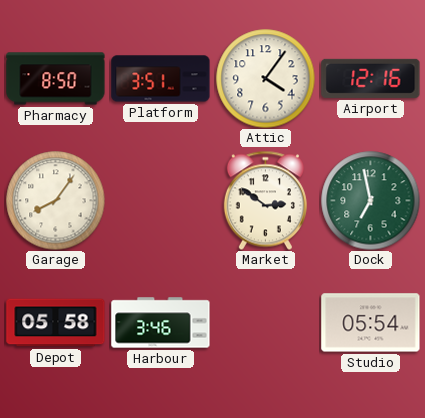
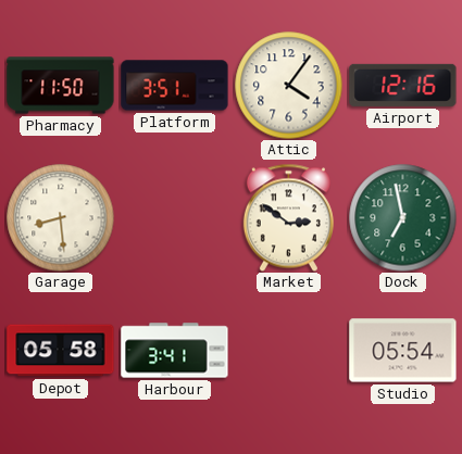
Pharmacy: 8:50 -> 11:50 (61, 86)
Garage: 8:06 -> 8:29 (61, 218)
Harbour: 3:46 -> 3:41 (175, 351)
